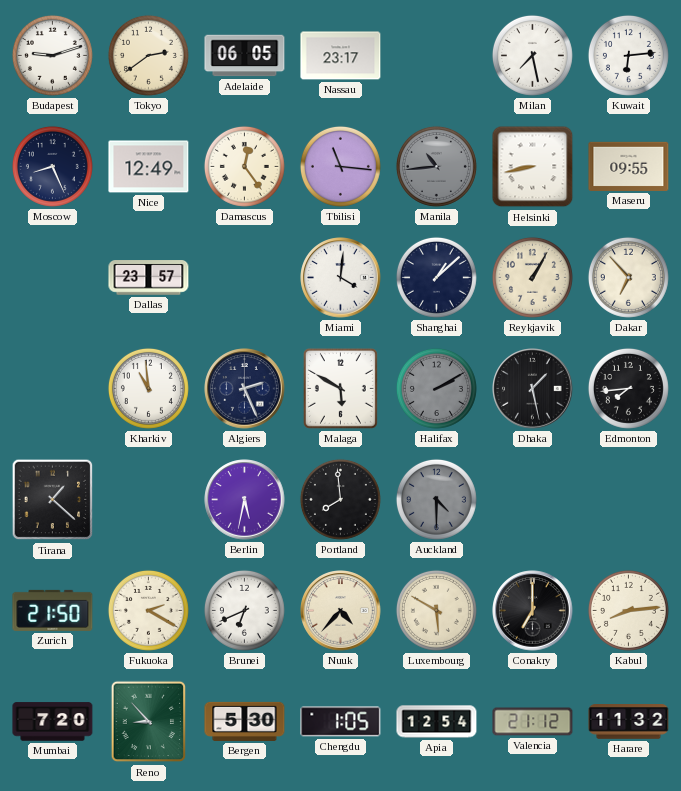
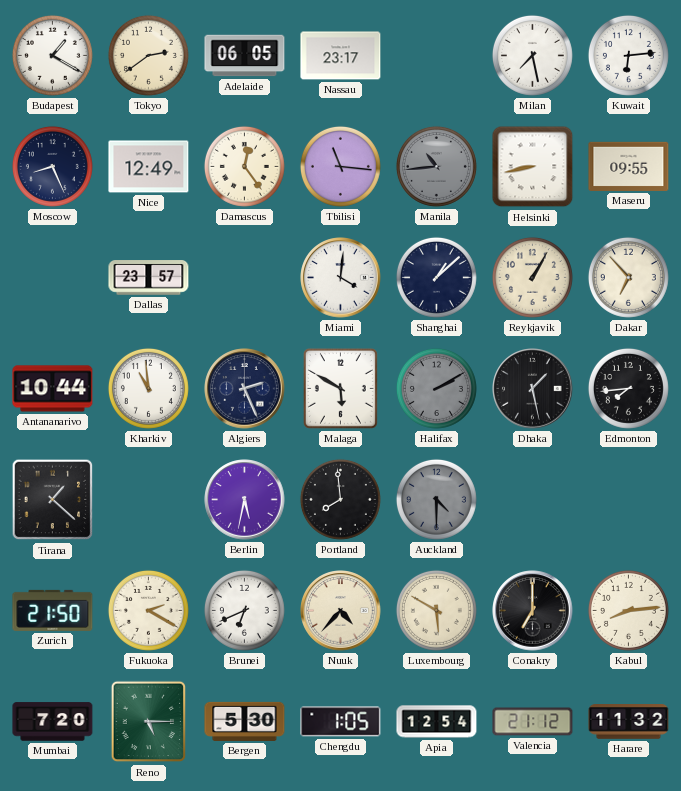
Budapest: 9:12 -> 1:20 (52, 55)
Antananarivo: none -> 10:44 (53, 389)
Reno: 8:53 -> 5:15 (149, 722)
